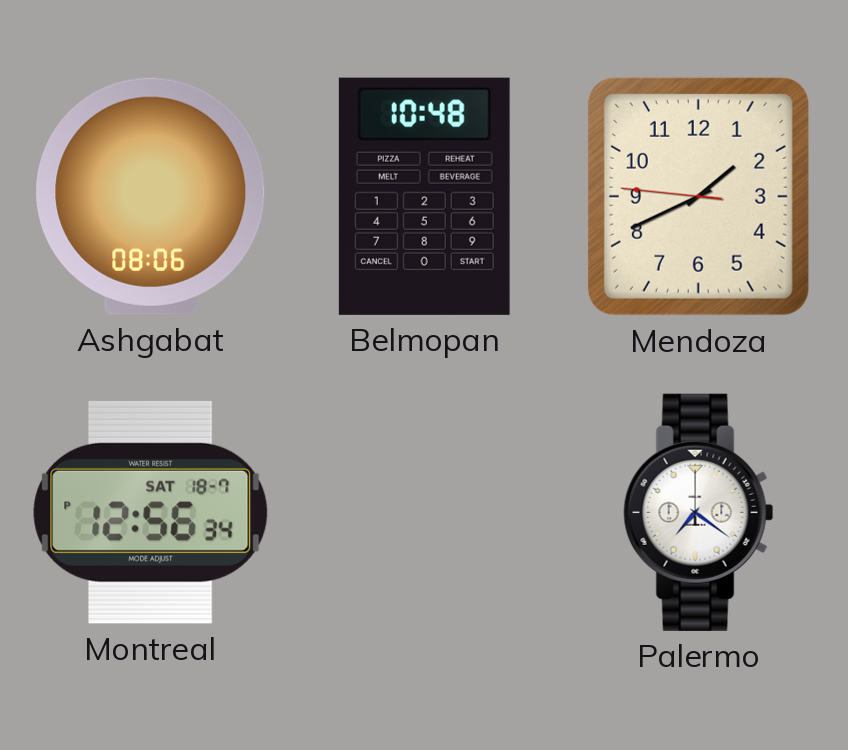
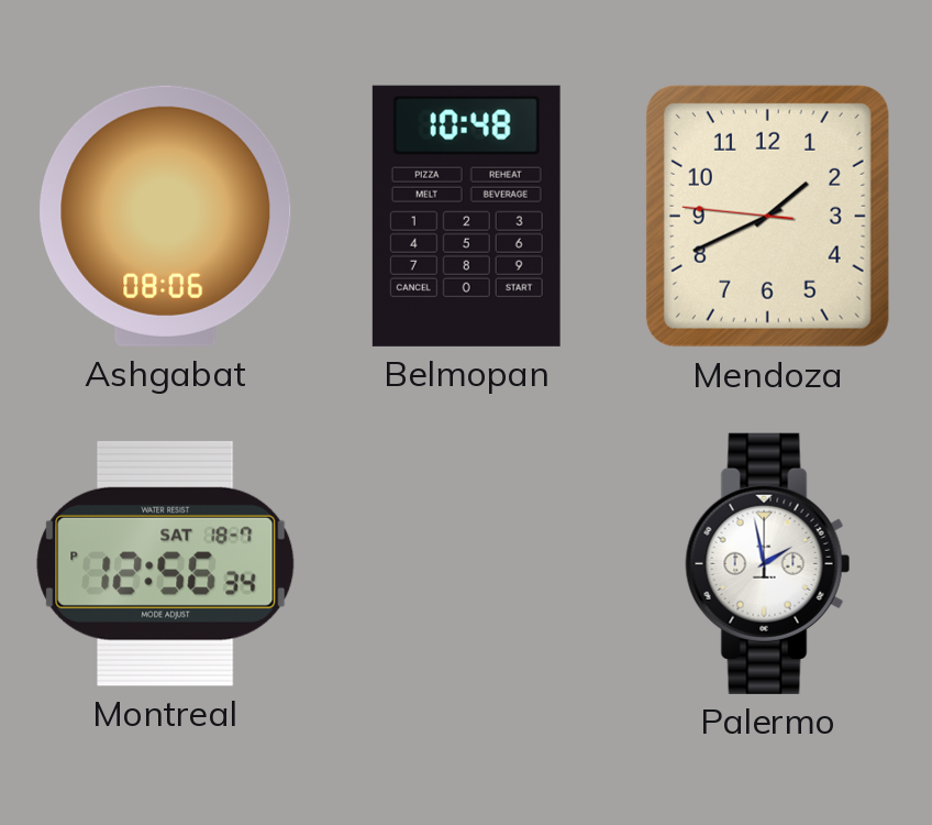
Palermo: 7:21 -> 1:58 (768, 563)
